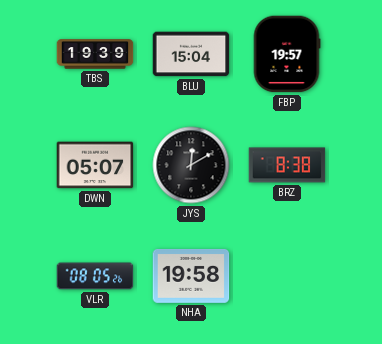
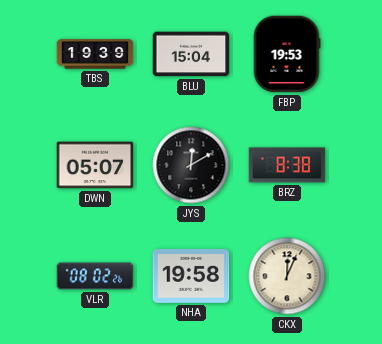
FBP: 19:57 -> 19:53 (287, 54)
VLR: 08:05 -> 08:02 (95, 276)
CKX: none -> 12:04 (287, 276)
